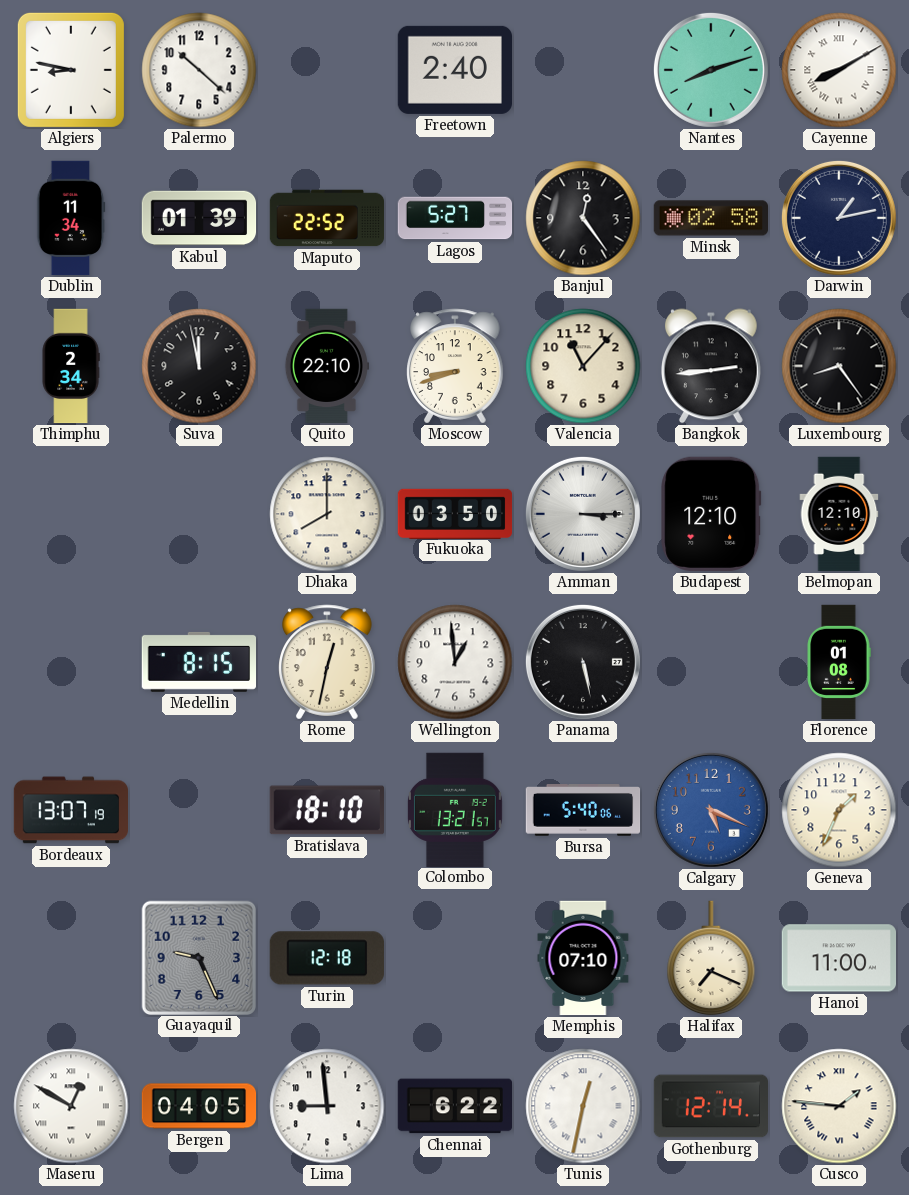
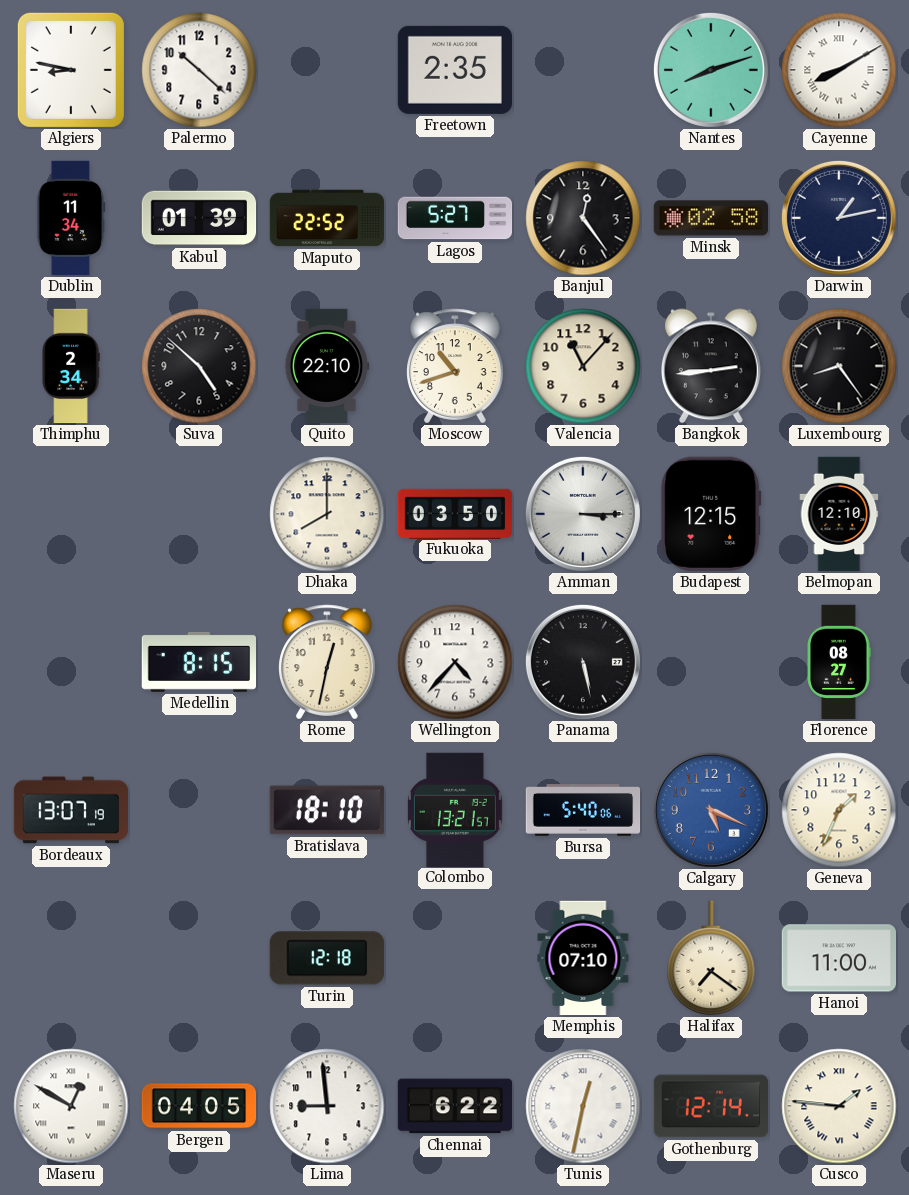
Freetown: 2:40 -> 2:35 (454, 70)
Suva: 11:58 -> 4:52 (199, 366)
Moscow: 8:42 -> 10:42 (455, 366)
Budapest: 12:10 -> 12:15 (711, 514)
Wellington: 12:59 -> 4:37 (455, 662)
Florence: 01:08 -> 08:27 (839, 662)
Guayaquil: 9:26 -> none (198, 957)
Halifax: 7:19 -> 7:21 (711, 958)
